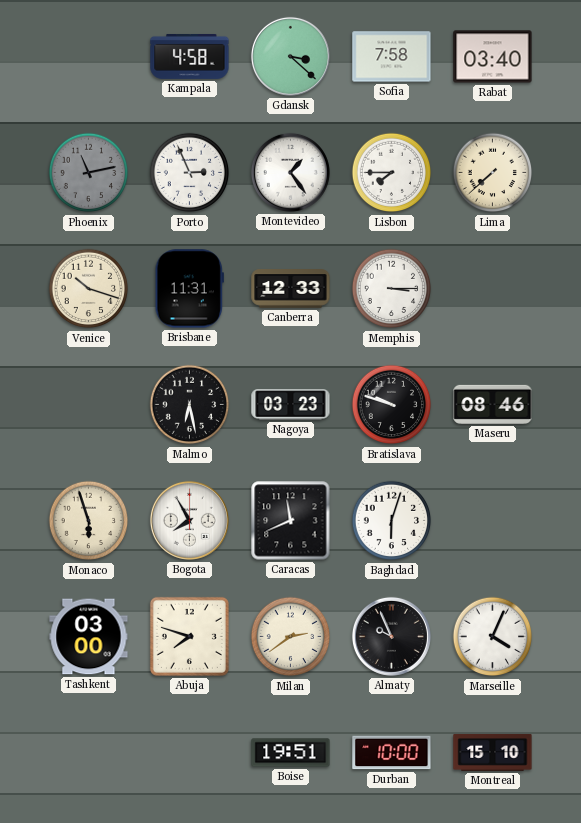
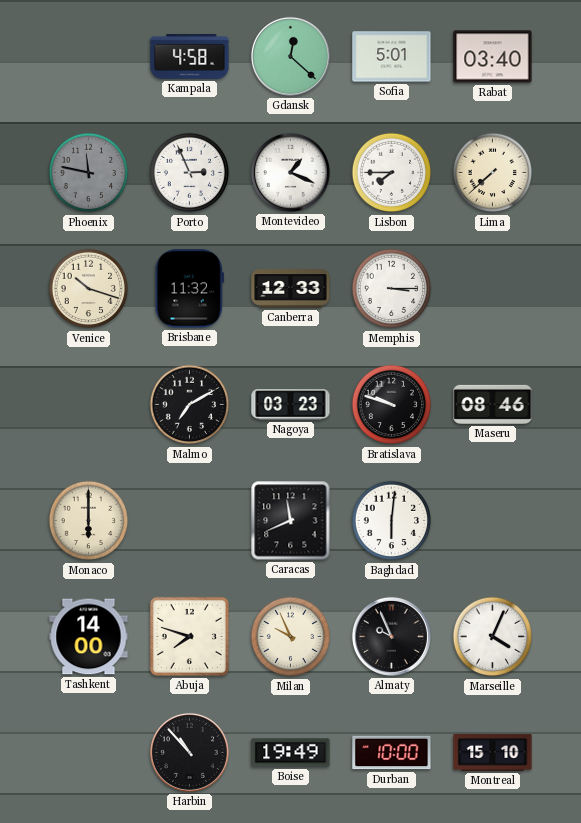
Gdansk: 3:22 -> 12:22 (290, 56)
Sofia: 7:58 -> 5:01 (392, 57)
Phoenix: 11:13 -> 11:47 (89, 173)
Montevideo: 1:24 -> 1:19 (290, 172)
Brisbane: 11:31 -> 11:32 (189, 289)
Malmo: 6:28 -> 7:10 (190, 405)
Monaco: 5:57 -> 6:00 (89, 521)
Bogota: 7:55 -> none (189, 520)
Baghdad: 6:03 -> 6:01 (392, 521)
Tashkent: 03:00 -> 14:00 (89, 637)
Milan: 2:39 -> 9:56 (291, 637)
Harbin: none -> 10:53 (189, 752)
Boise: 19:51 -> 19:49 (291, 753)
